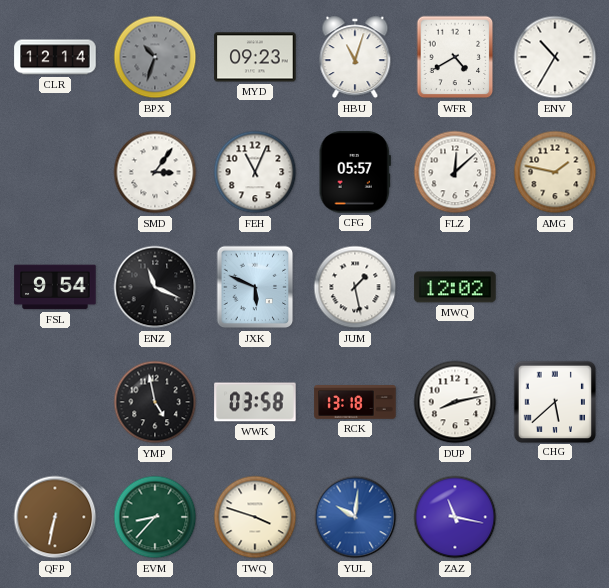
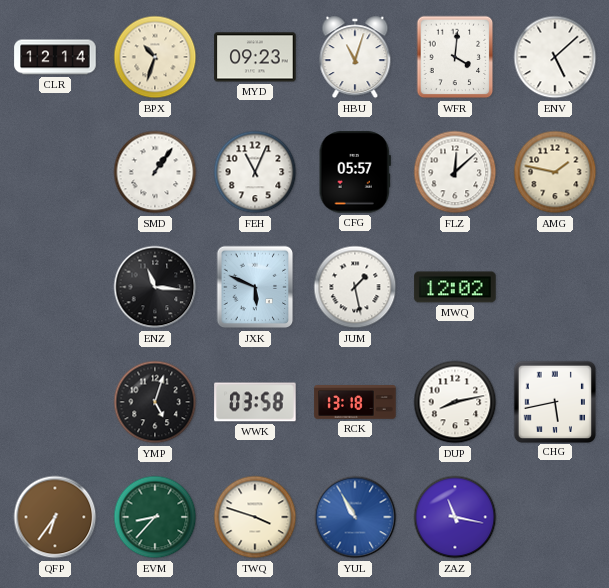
BPX dial: grey -> cream (155, 57)
WFR: 4:40 -> 4:01 (455, 57)
ENV: 10:35 -> 5:08 (555, 57)
SMD: 3:06 -> 1:06 (155, 172)
FSL: 9:54 -> none (55, 287)
ENZ: 11:19 -> 11:16 (155, 287)
YMP: 4:58 -> 5:03 (155, 402)
CHG: 5:38 -> 5:43 (554, 401)
QFP: 6:32 -> 6:36 (55, 517)
YUL: 10:01 -> 10:55 (355, 517)
